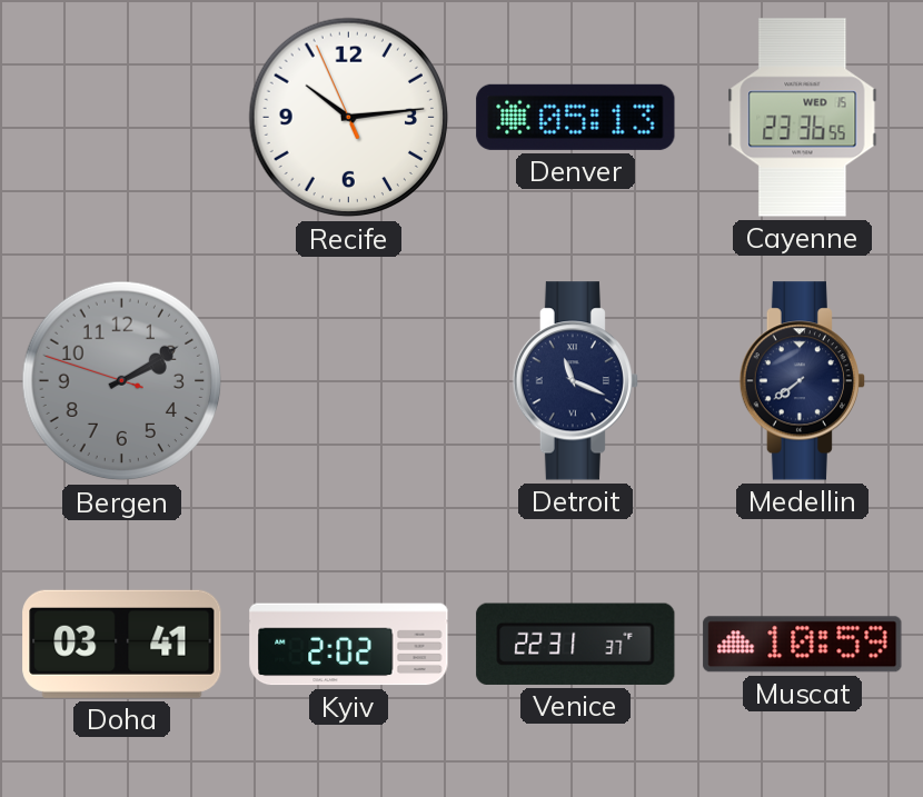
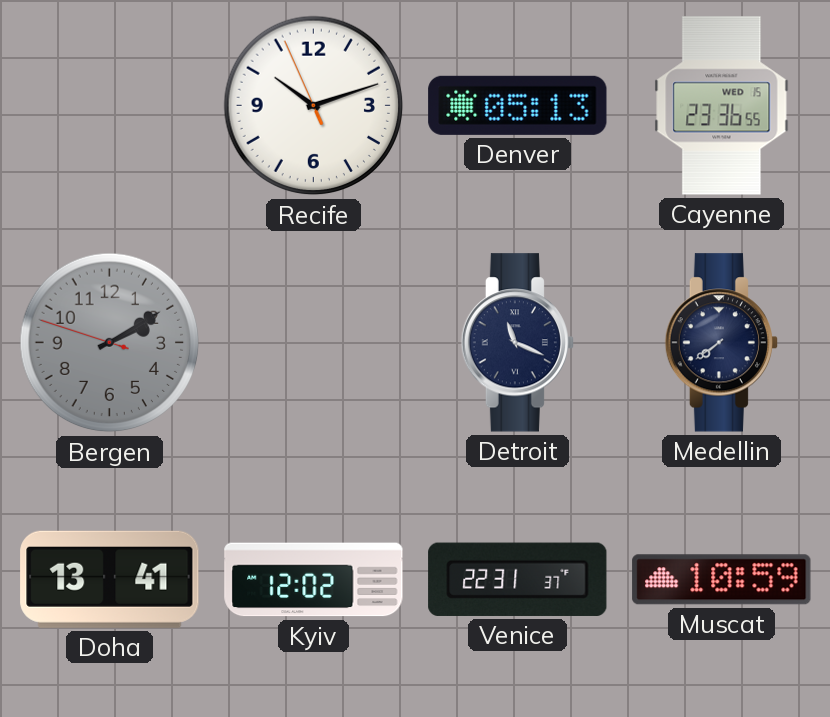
Recife: 10:13 -> 10:11 (314, 106)
Doha: 03:41 -> 13:41 (110, 579)
Kyiv: 2:02 -> 12:02 (314, 580)
